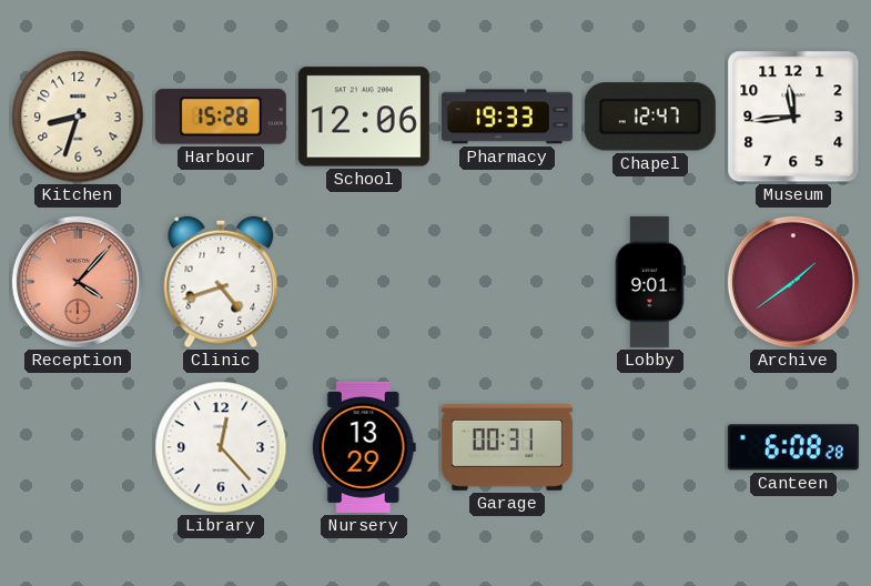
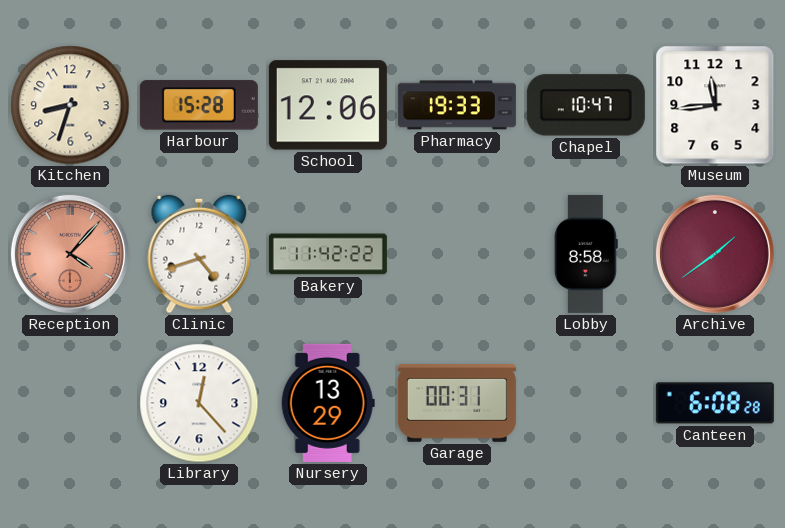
Chapel: 12:47 -> 10:47 (586, 105)
Bakery: none -> 11:42 (328, 254)
Lobby: 9:01 -> 8:58 (586, 254)
